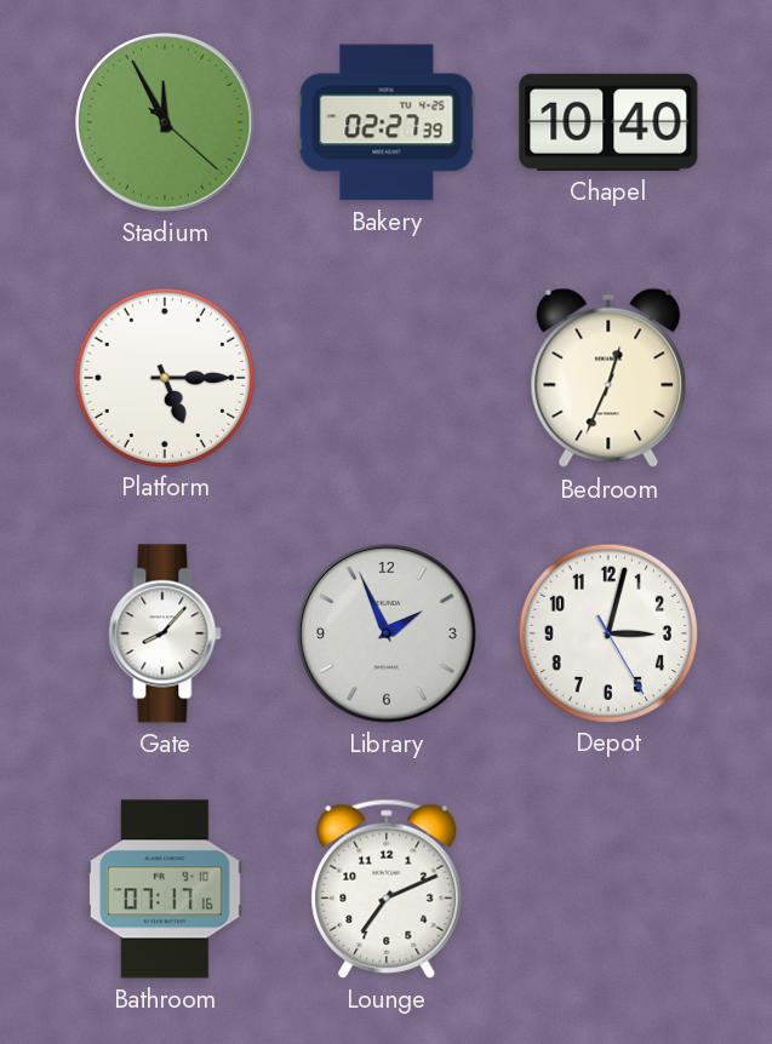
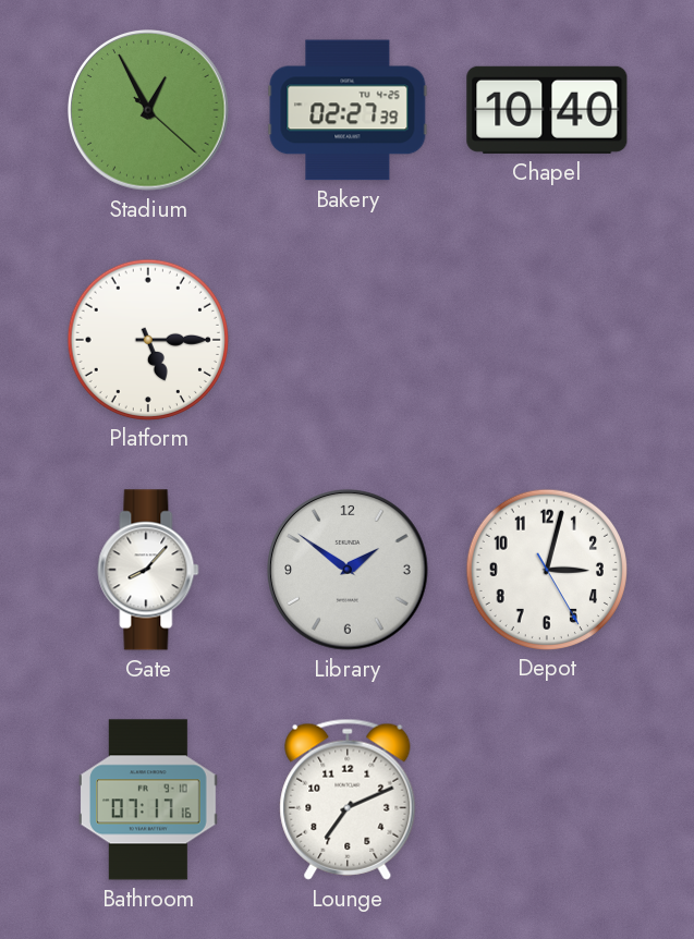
Stadium: 11:55 -> 12:55 (148, 110)
Bedroom: 12:34 -> none (608, 378)
Library: 1:56 -> 1:51 (348, 570)
